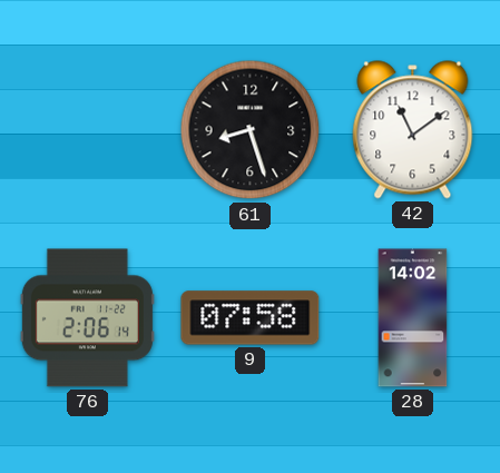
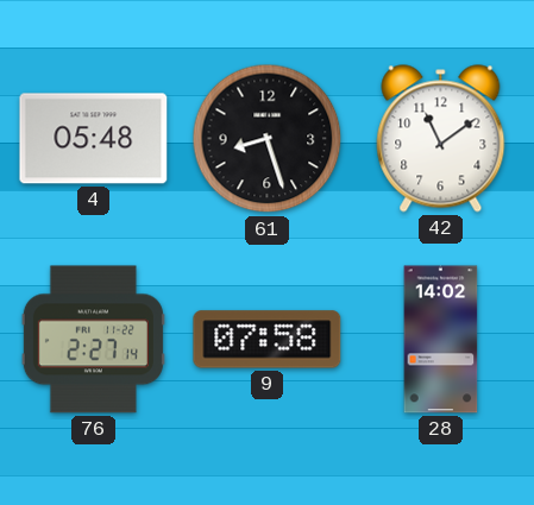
4: none -> 05:48 (94, 139)
76: 2:06 -> 2:27 (93, 340)
